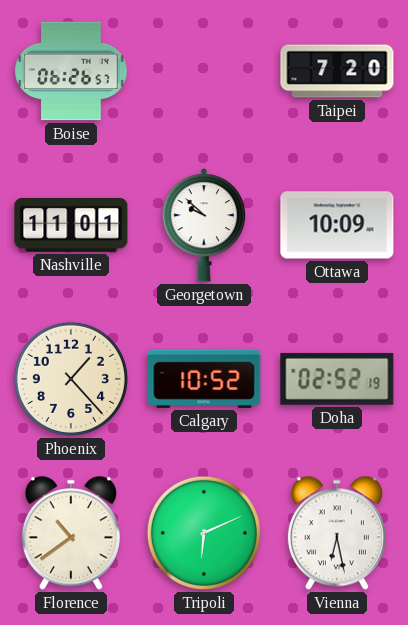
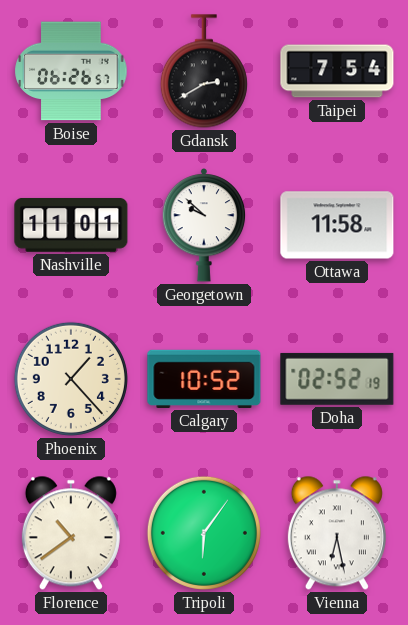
Gdansk: none -> 2:40 (204, 71)
Taipei: 7:20 -> 7:54 (337, 71)
Ottawa: 10:09 -> 11:58 (337, 225)
Tripoli: 6:11 -> 6:06 (204, 533)
